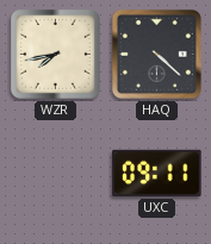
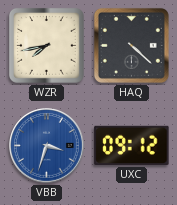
VBB: none -> 3:33 (47, 146)
UXC: 09:11 -> 09:12 (132, 145)
